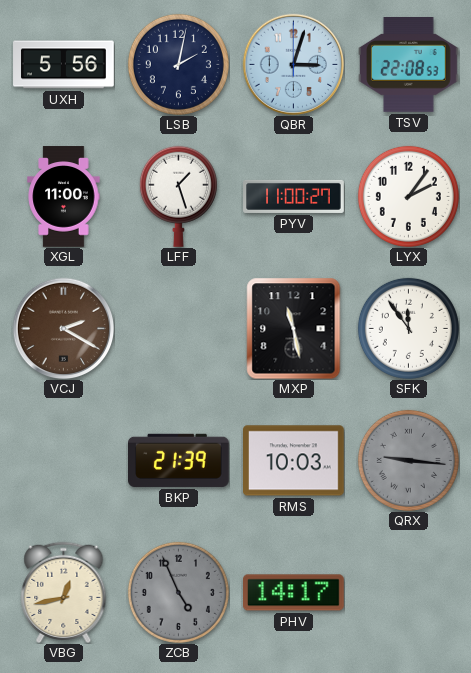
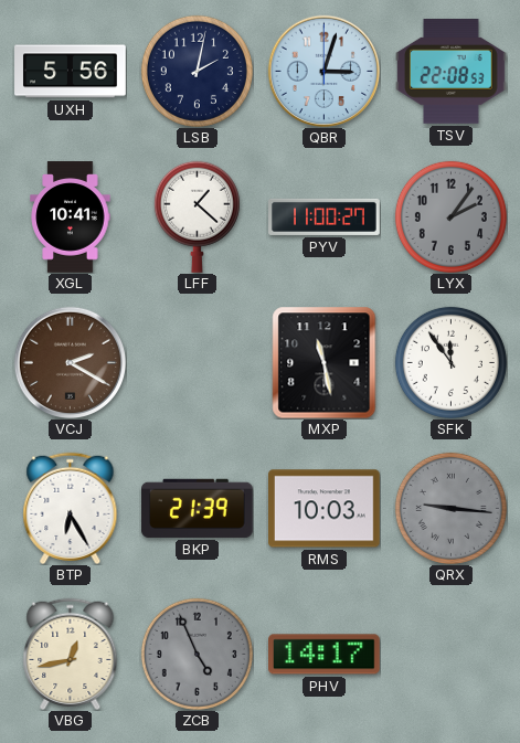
XGL: 11:00 -> 10:41 (71, 217)
LFF: 1:27 -> 1:22 (197, 216)
LYX dial: white -> grey (450, 216)
BTP: none -> 6:25 (71, 508)
